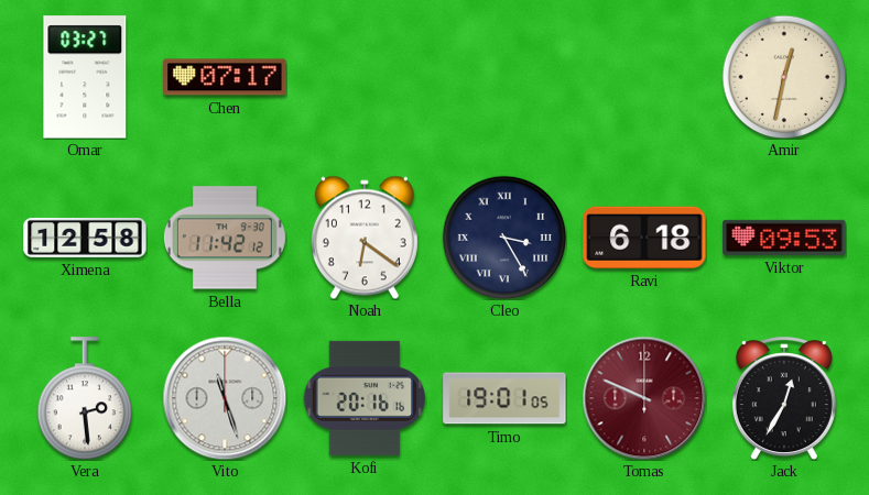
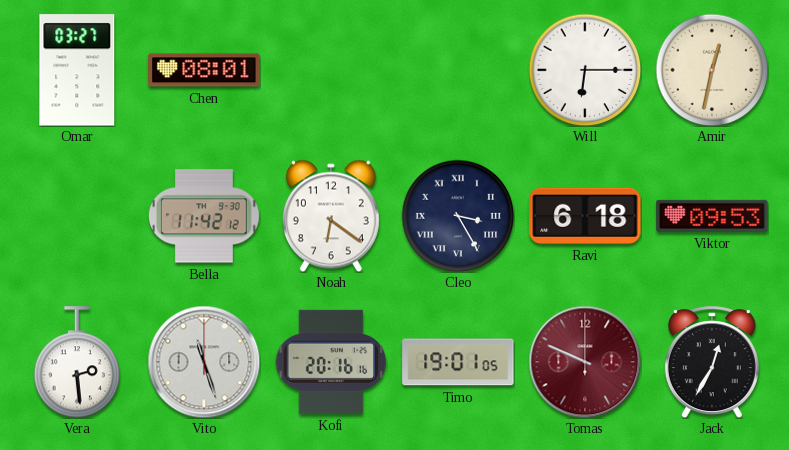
Chen: 07:17 -> 08:01 (204, 70)
Will: none -> 6:15 (585, 70)
Ximena: 12:58 -> none (85, 238)
